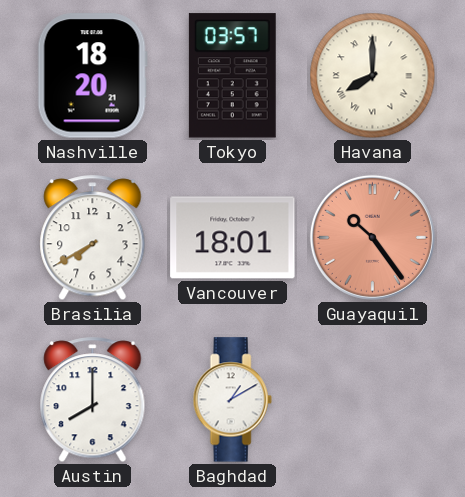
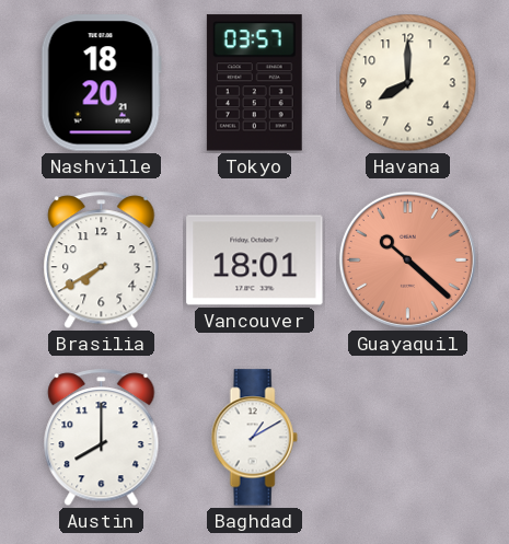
Havana numerals: Roman -> Arabic (408, 83)
Guayaquil: 10:24 -> 10:22 (407, 259)
